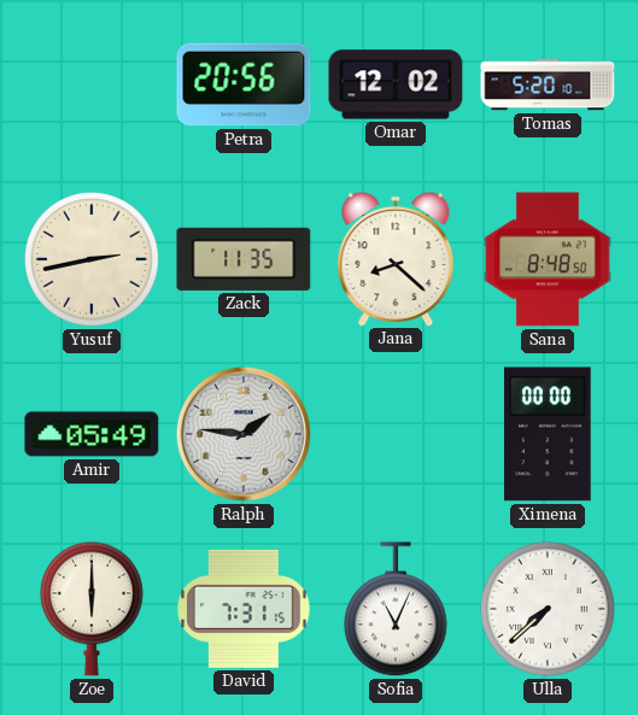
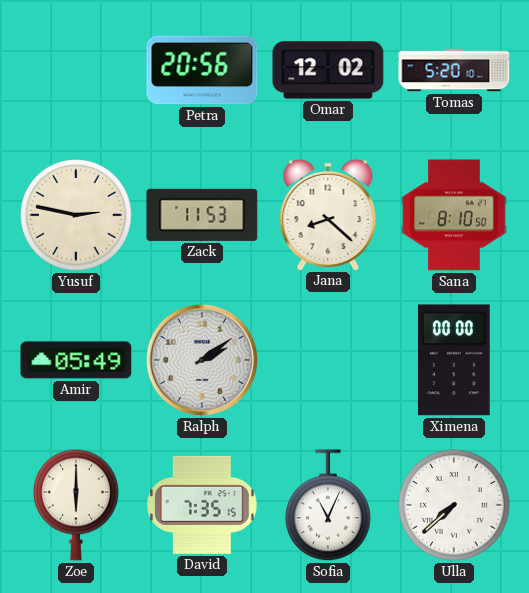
Yusuf: 2:43 -> 2:47 (76, 215)
Zack: 11:35 -> 11:53 (202, 215)
Sana: 8:48 -> 8:10 (454, 215)
Ralph: 1:46 -> 2:09 (202, 360)
David: 7:31 -> 7:35 (202, 505)
